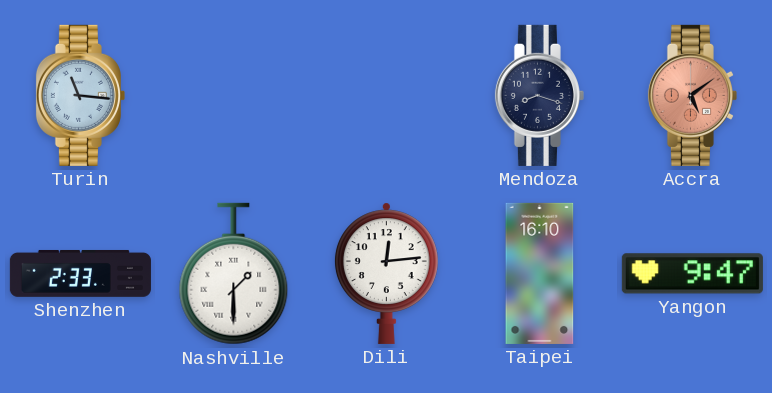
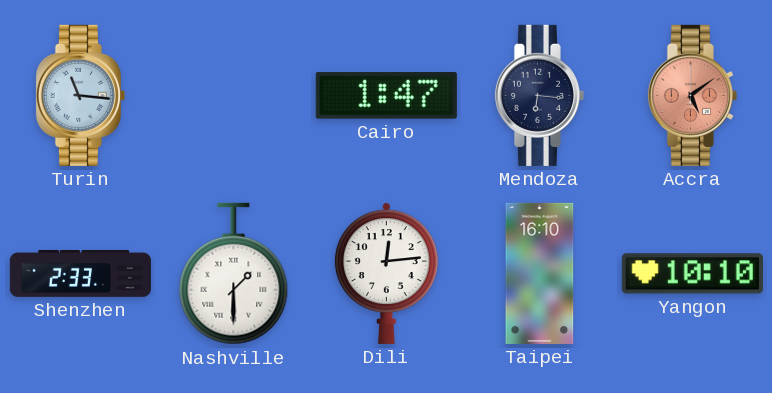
Cairo: none -> 1:47 (386, 96)
Mendoza: 8:18 -> 6:16 (539, 95)
Yangon: 9:47 -> 10:10 (692, 274)
